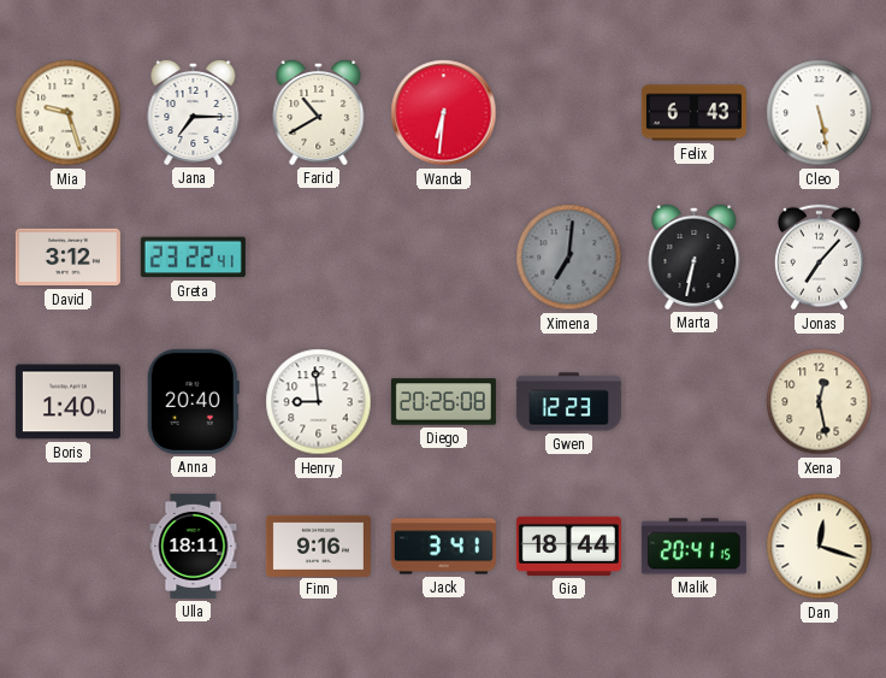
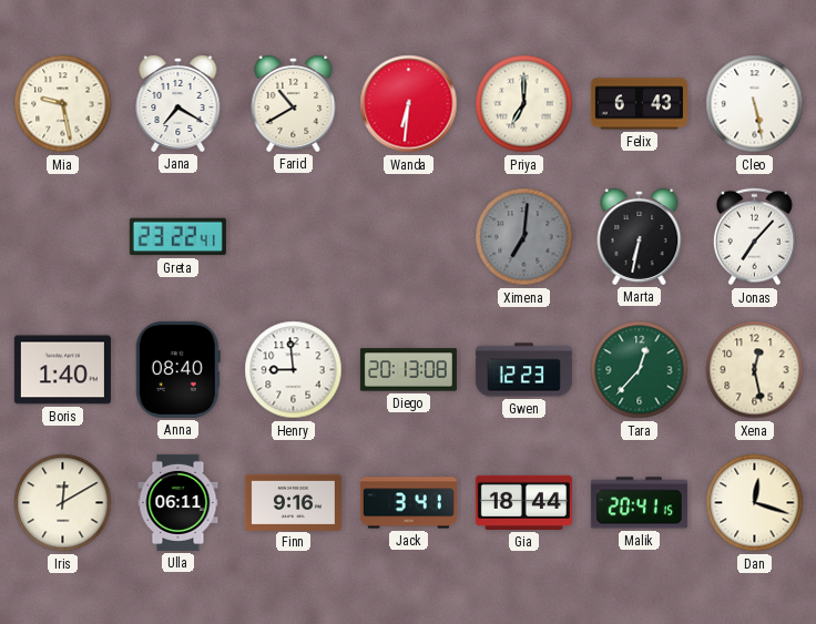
Mia: 9:27 -> 9:28 (63, 104)
Jana: 7:15 -> 7:20 (178, 103)
Priya: none -> 7:00 (524, 104)
David: 3:12 -> none (67, 258)
Anna: 20:40 -> 08:40 (177, 369)
Diego: 20:26 -> 20:13 (408, 370)
Tara: none -> 12:37 (640, 370)
Iris: none -> 12:10 (63, 503)
Ulla: 18:11 -> 06:11 (178, 502)
